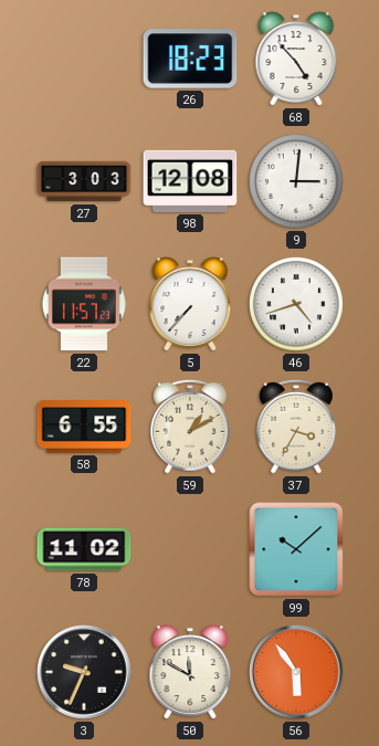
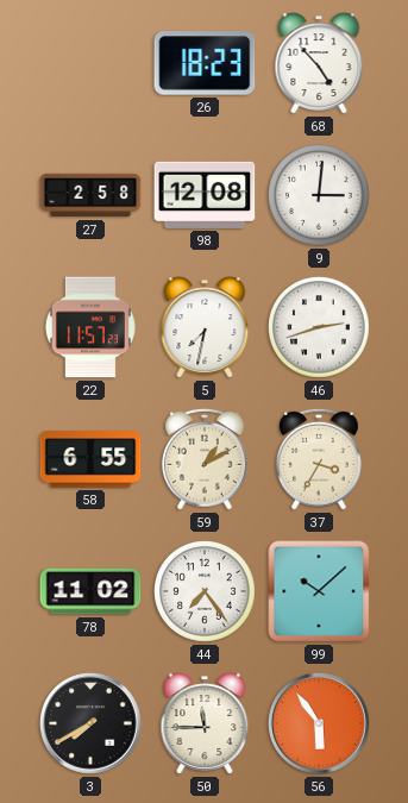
27: 3:03 -> 2:58 (90, 195)
5: 7:37 -> 7:32 (205, 327)
46: 4:42 -> 2:42 (320, 328)
44: none -> 7:24 (206, 592)
3: 9:34 -> 7:40 (90, 723)
50: 11:50 -> 11:45 (205, 723)
